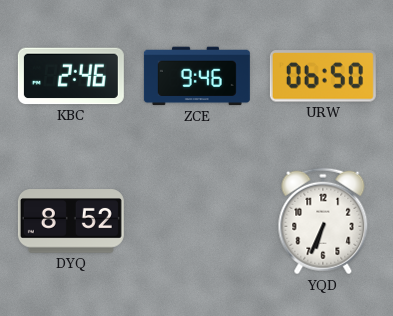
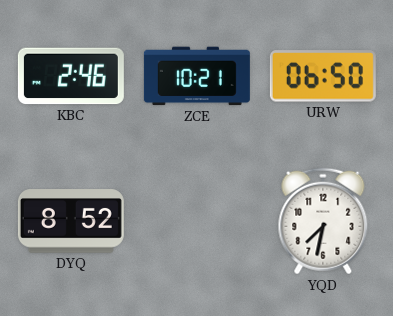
ZCE: 9:46 -> 10:21 (197, 76)
YQD: 6:34 -> 7:32 (323, 221)
